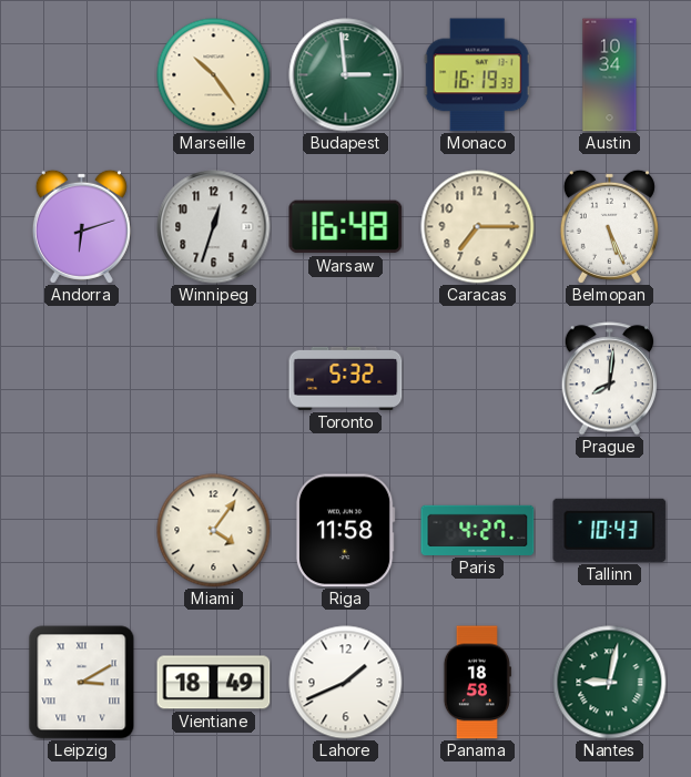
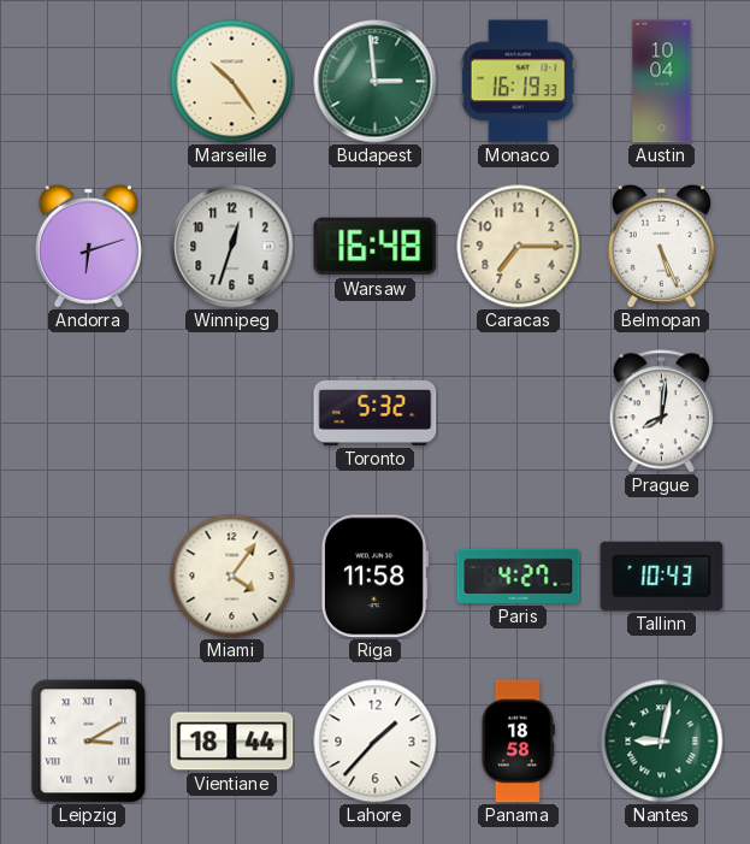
Austin: 10:34 -> 10:04 (662, 82)
Vientiane: 18:49 -> 18:44 (232, 742)
Lahore: 1:41 -> 1:37 (376, 742)
